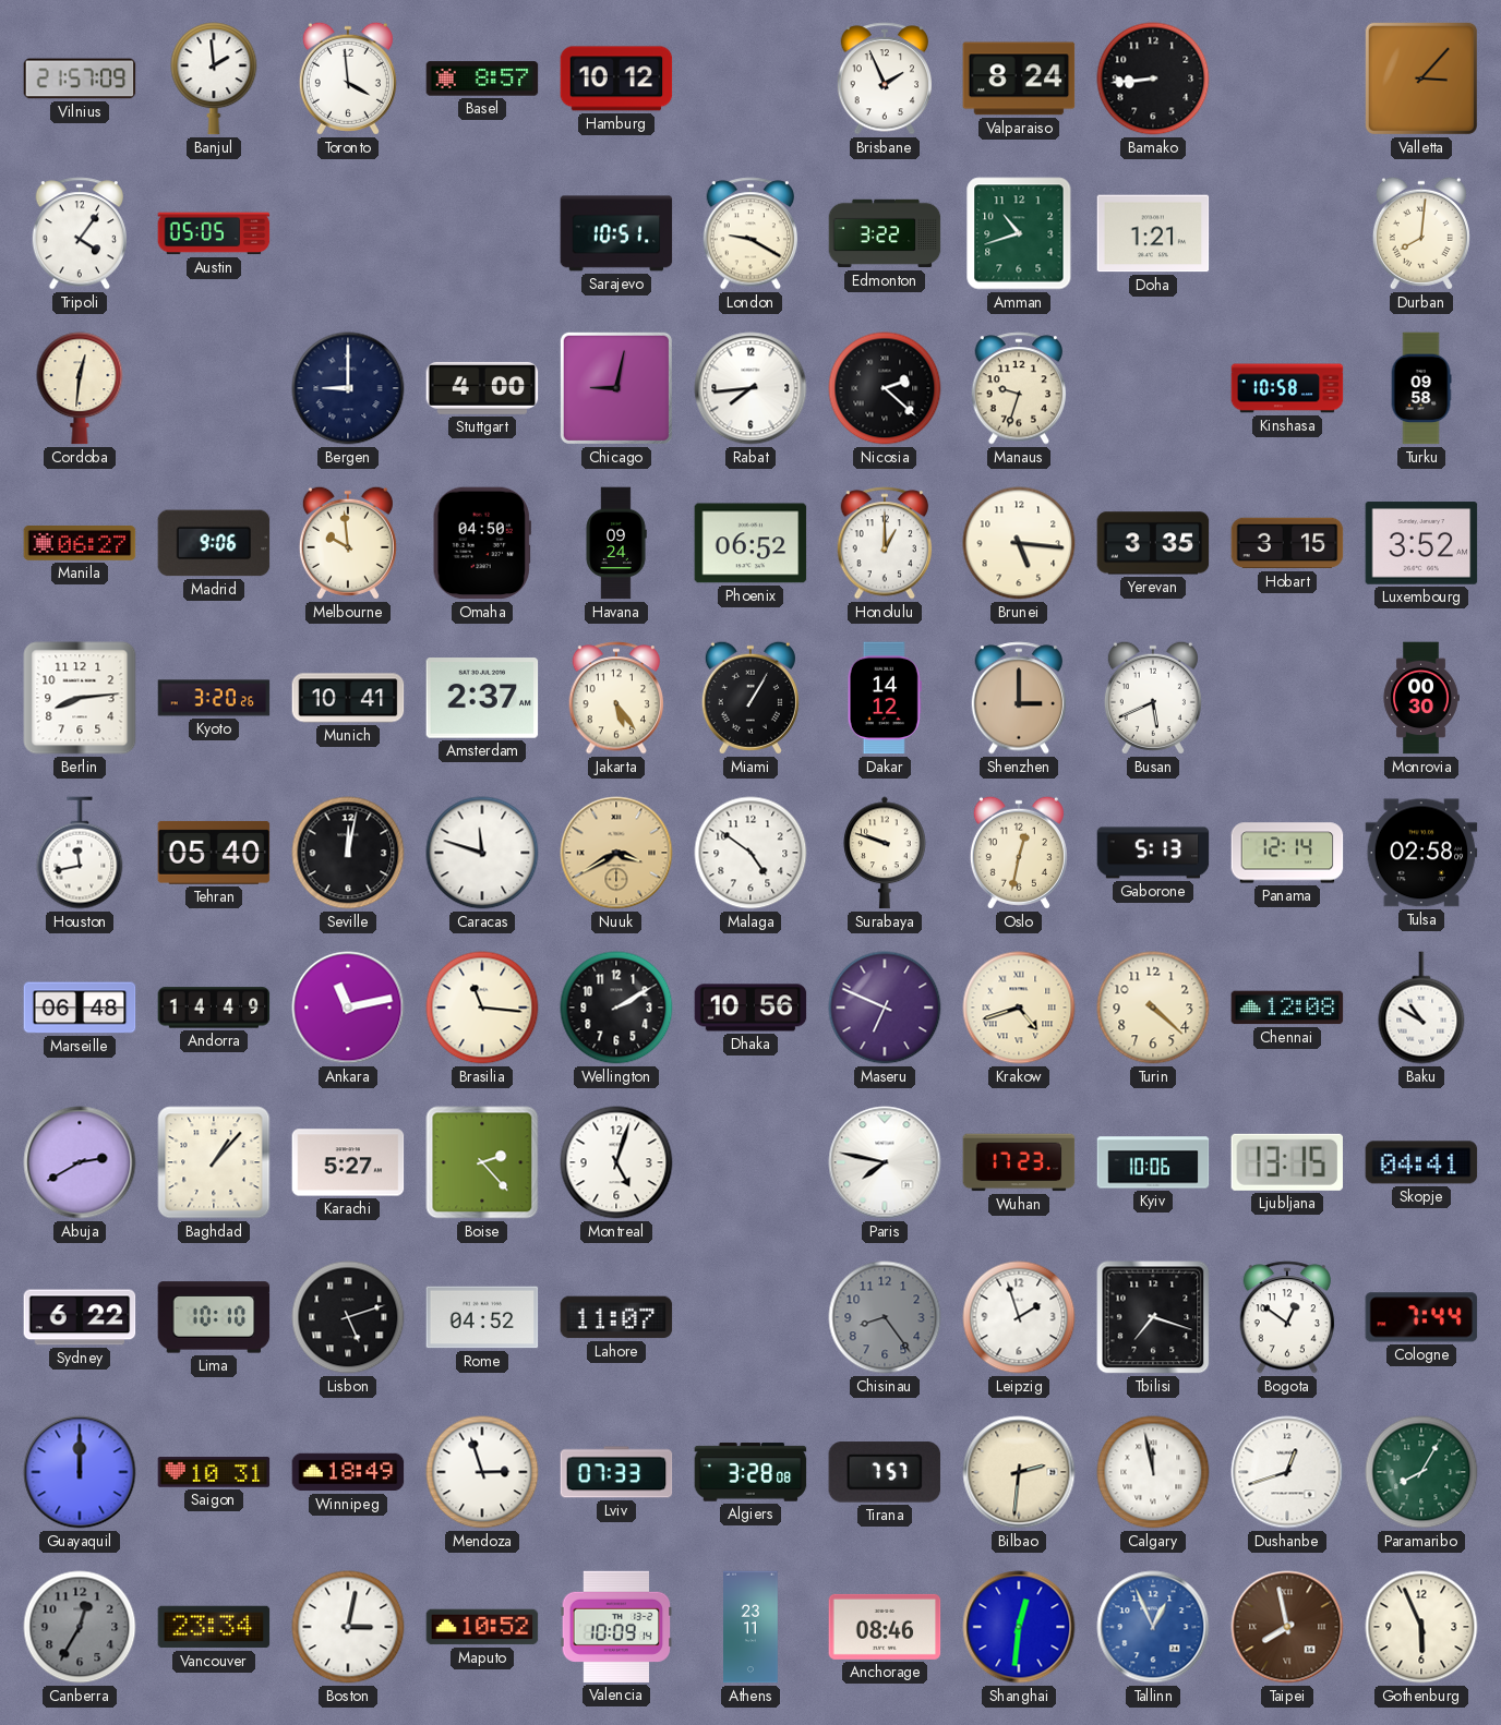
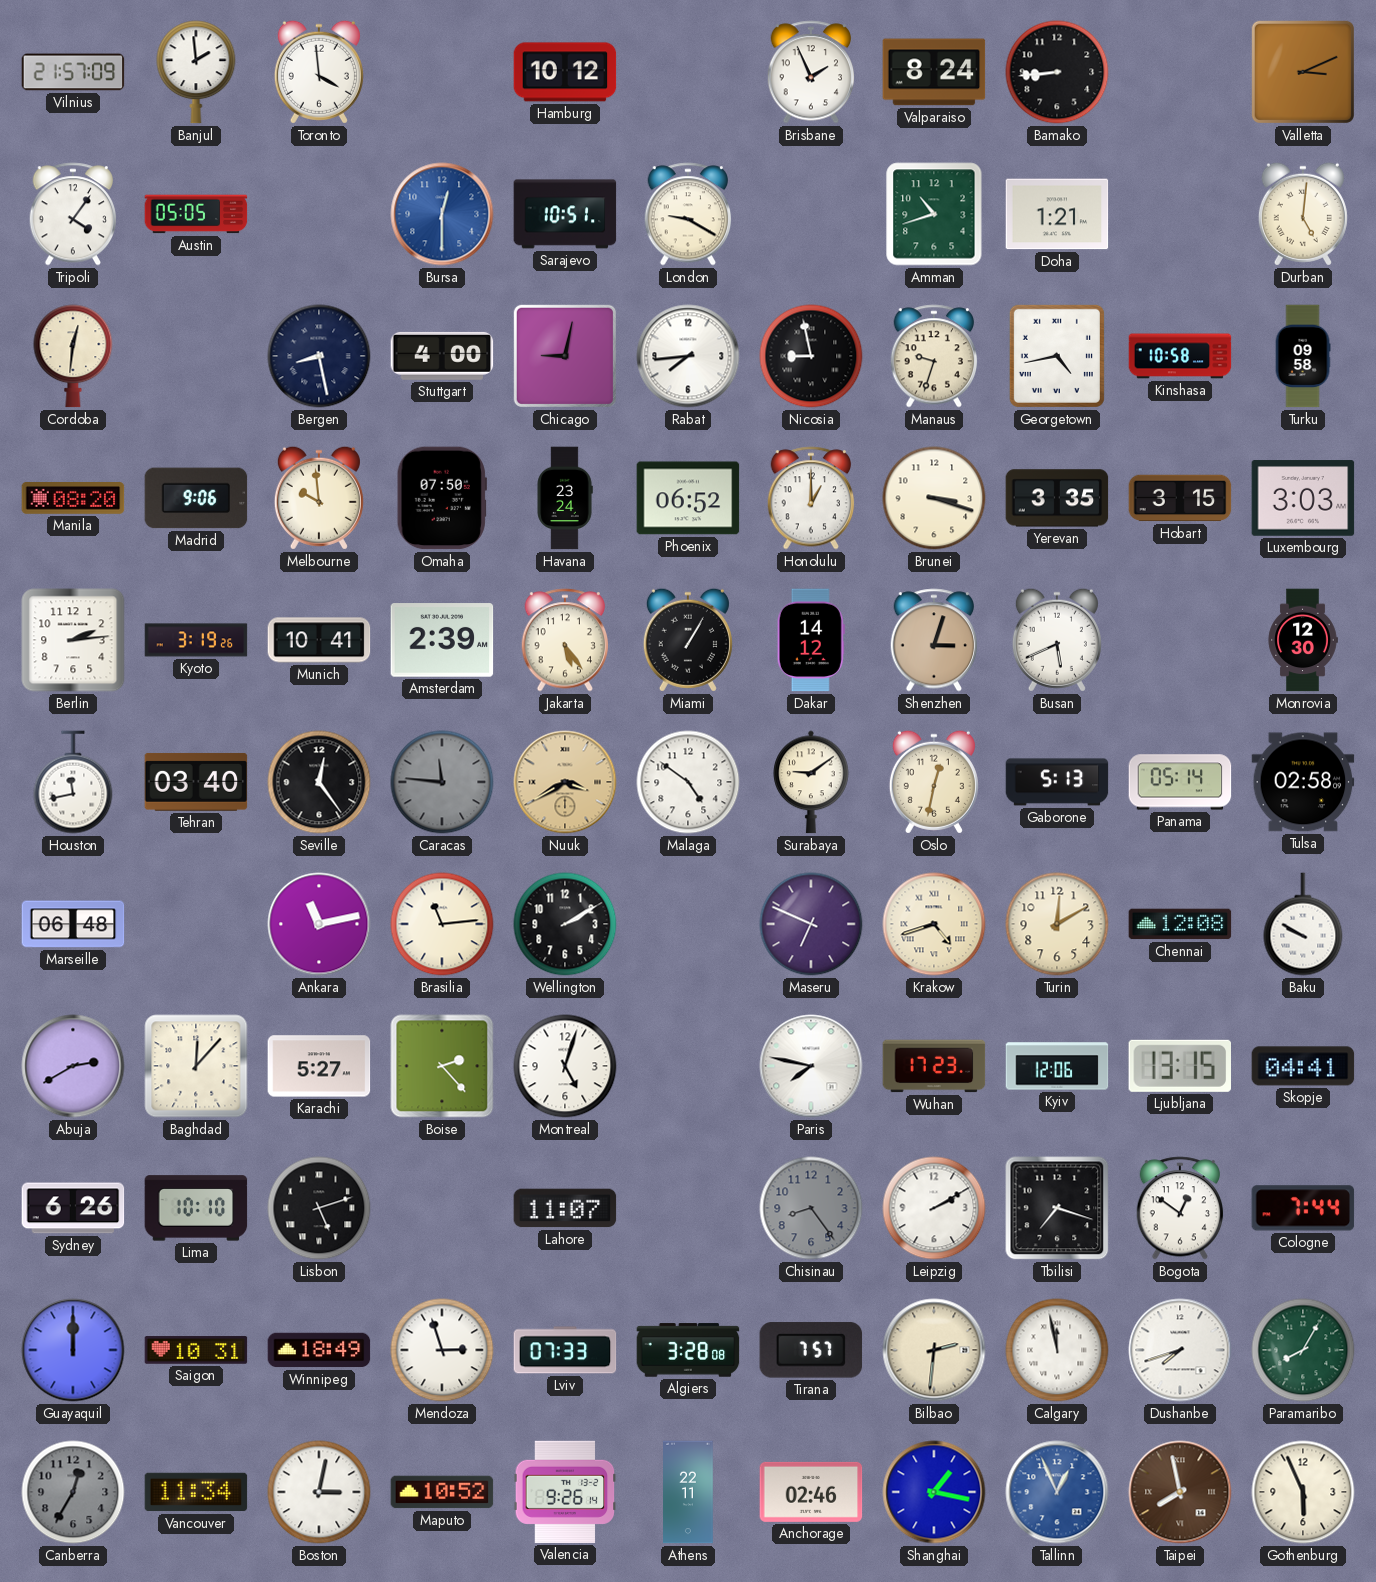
Basel: 8:57 -> none (482, 79)
Valletta: 3:07 -> 3:11 (1303, 72)
Bursa: none -> 12:30 (442, 214)
Edmonton: 3:22 -> none (885, 233)
Durban: 8:01 -> 5:01 (1303, 214)
Bergen: 9:00 -> 8:28 (319, 356)
Nicosia: 2:22 -> 8:58 (811, 356)
Georgetown: none -> 4:43 (1057, 356)
Manila: 06:27 -> 08:20 (73, 499)
Omaha: 04:50 -> 07:50 (442, 498)
Havana: 09:24 -> 23:24 (565, 498)
Brunei: 5:16 -> 3:18 (934, 498)
Luxembourg: 3:52 -> 3:03 (1303, 498)
Berlin: 8:14 -> 2:14 (73, 640)
Kyoto: 3:20 -> 3:19 (196, 640)
Amsterdam: 2:37 -> 2:39 (442, 640)
Shenzhen: 3:00 -> 3:03 (934, 640)
Monrovia: 00:30 -> 12:30 (1303, 640)
Tehran: 05:40 -> 03:40 (196, 782)
Seville: 12:02 -> 12:24 (319, 782)
Caracas: 11:48 -> 11:46 (442, 782)
Caracas dial: white -> grey (442, 782)
Surabaya: 9:48 -> 9:09 (811, 782)
Panama: 12:14 -> 05:14 (1180, 782)
Andorra: 14:49 -> none (214, 1008)
Brasilia: 11:16 -> 11:14 (442, 924)
Dhaka: 10:56 -> none (750, 1008)
Turin: 4:22 -> 12:10 (1057, 924)
Baku: 10:50 -> 9:50 (1303, 924)
Baghdad: 1:07 -> 12:07 (196, 1066)
Kyiv: 10:06 -> 12:06 (1057, 1066)
Sydney: 6:22 -> 6:26 (73, 1208)
Rome: 04:52 -> none (482, 1317)
Leipzig: 1:57 -> 2:10 (934, 1208)
Dushanbe: 12:42 -> 7:42 (1180, 1350)
Vancouver: 23:34 -> 11:34 (196, 1492)
Valencia: 10:09 -> 9:26 (565, 1492)
Athens: 23:11 -> 22:11 (688, 1492)
Anchorage: 08:46 -> 02:46 (811, 1492)
Shanghai: 12:31 -> 1:17 (934, 1492)
